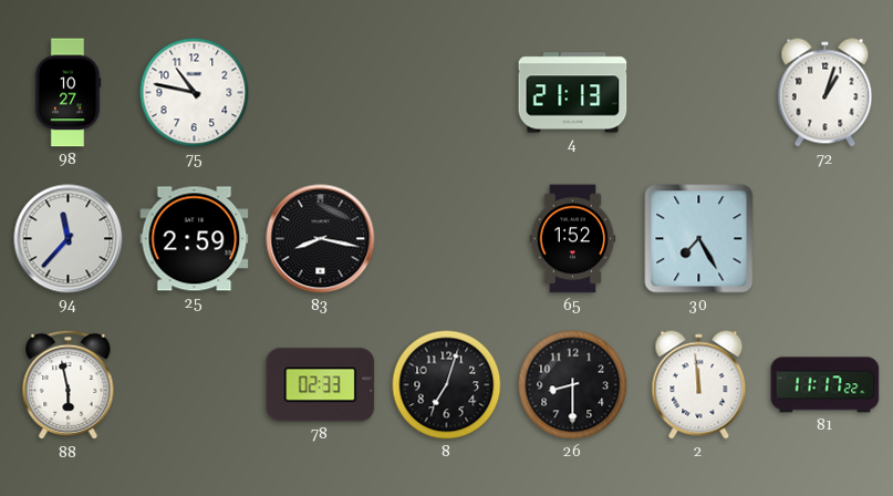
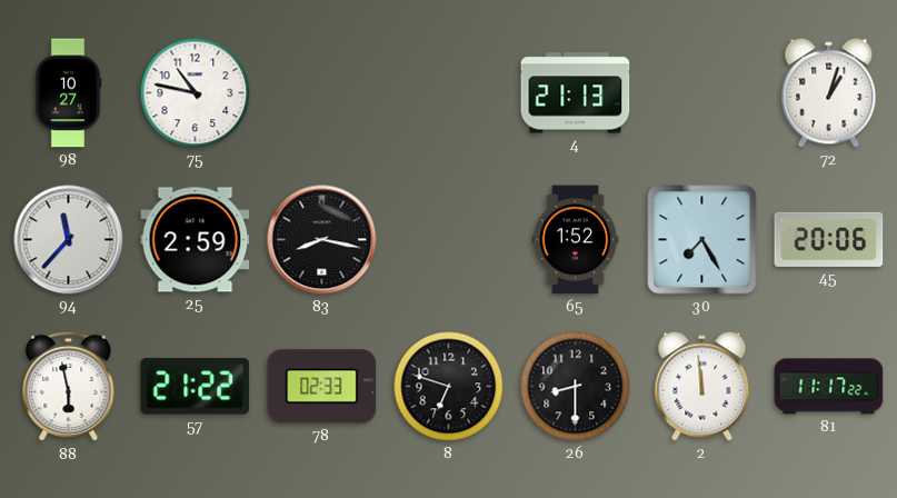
45: none -> 20:06 (829, 239)
57: none -> 21:22 (196, 387)
8: 7:03 -> 6:48 (449, 387)
